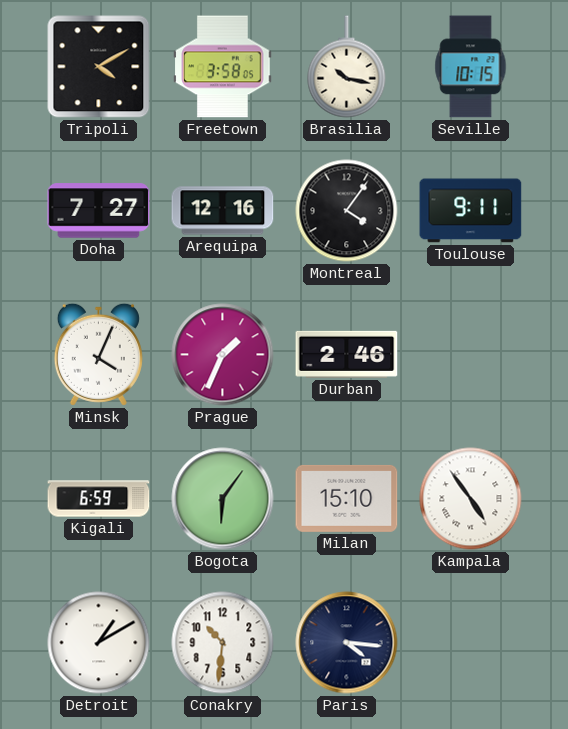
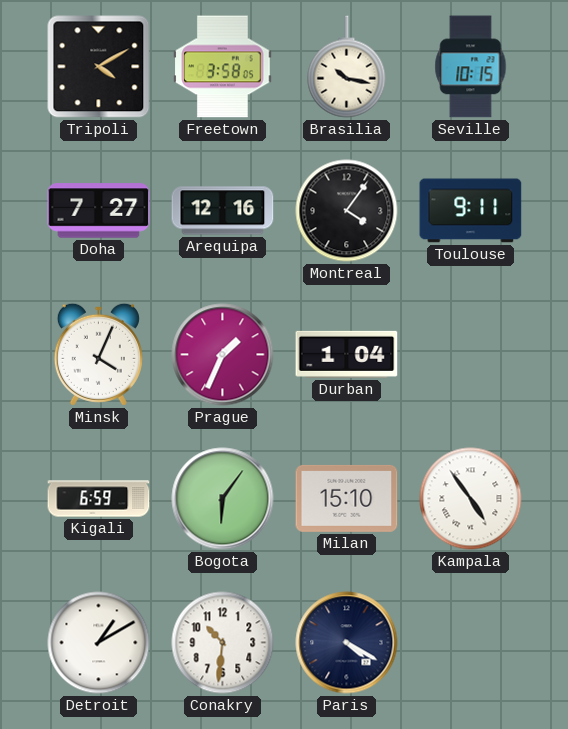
Durban: 2:46 -> 1:04 (347, 354)
Paris: 4:16 -> 4:20 (347, 643)
